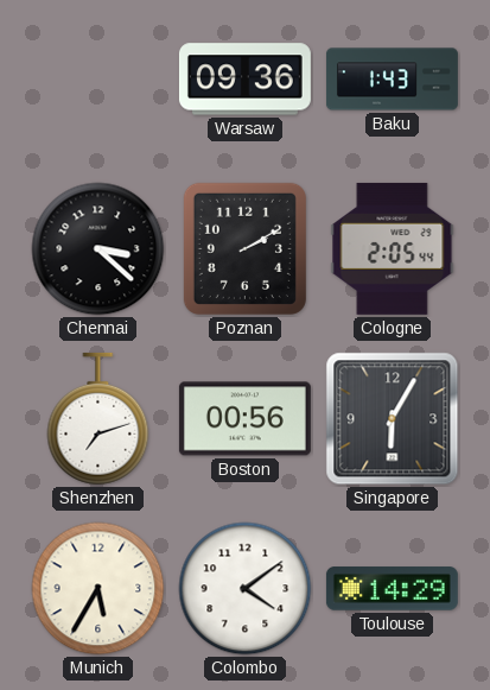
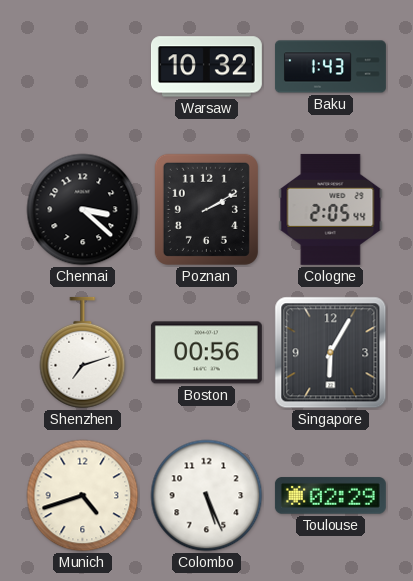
Warsaw: 09:36 -> 10:32 (206, 67)
Munich: 5:35 -> 4:42 (83, 496)
Colombo: 4:09 -> 5:26 (207, 496)
Toulouse: 14:29 -> 02:29 (330, 496)
